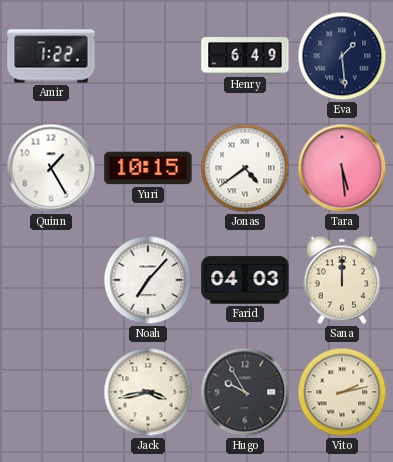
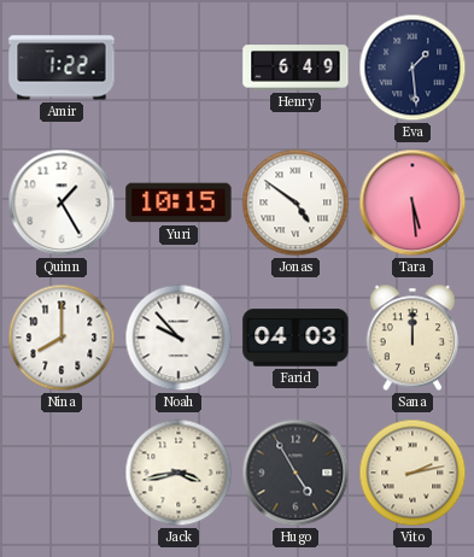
Jonas: 4:39 -> 4:51 (295, 203)
Nina: none -> 8:00 (62, 338)
Noah: 7:07 -> 9:53 (179, 338)
Hugo: 9:55 -> 4:55 (295, 473)
